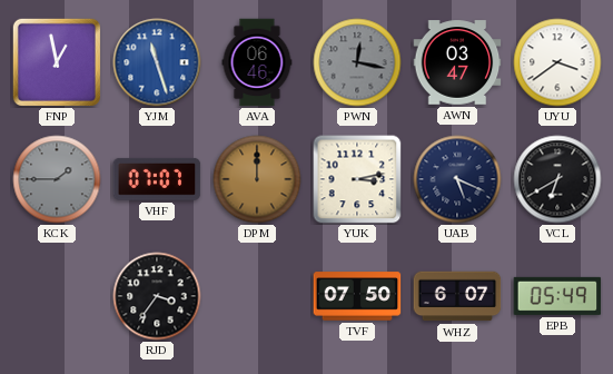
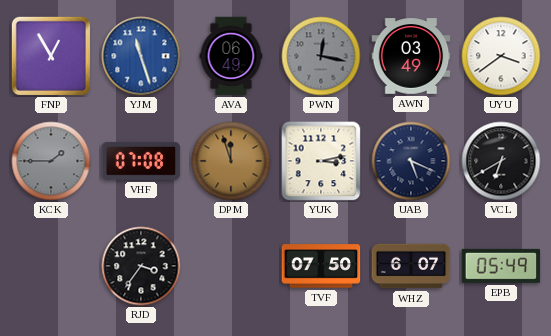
FNP: 12:58 -> 12:55 (51, 56)
AVA: 06:46 -> 06:49 (231, 56)
AWN: 03:47 -> 03:49 (411, 56)
VHF: 07:07 -> 07:08 (141, 161)
DPM: 12:00 -> 11:57 (231, 161)
